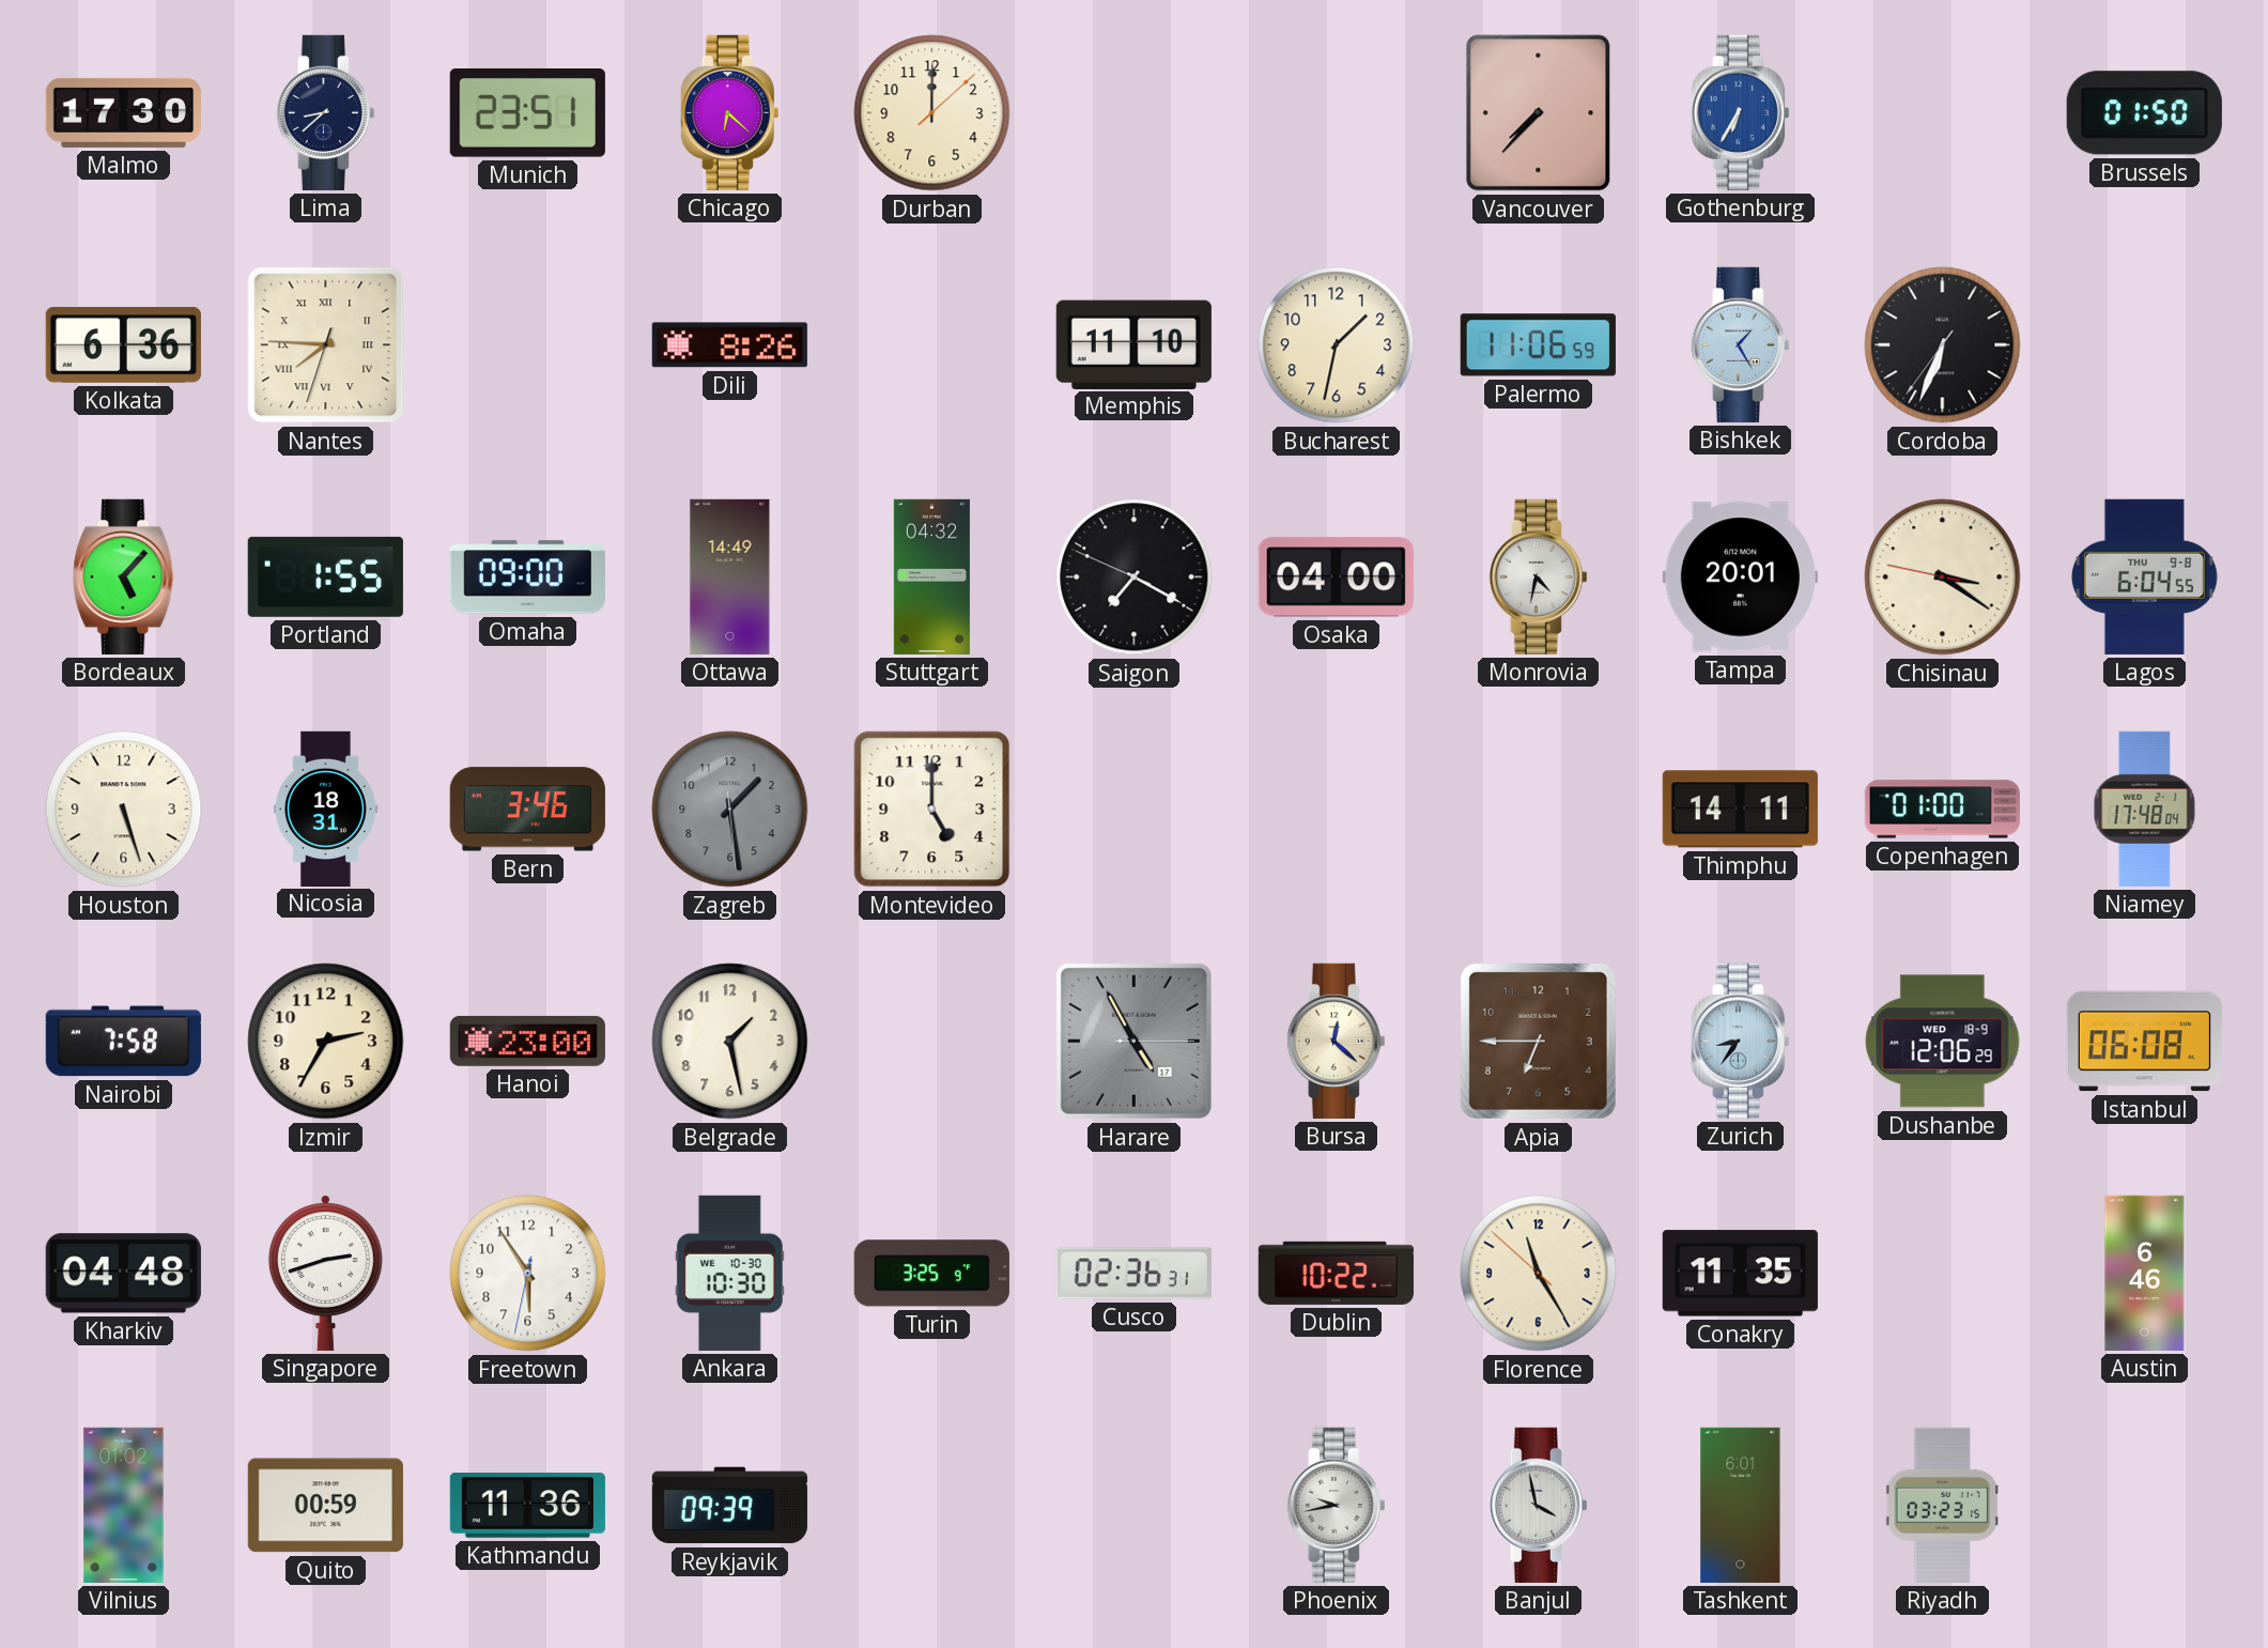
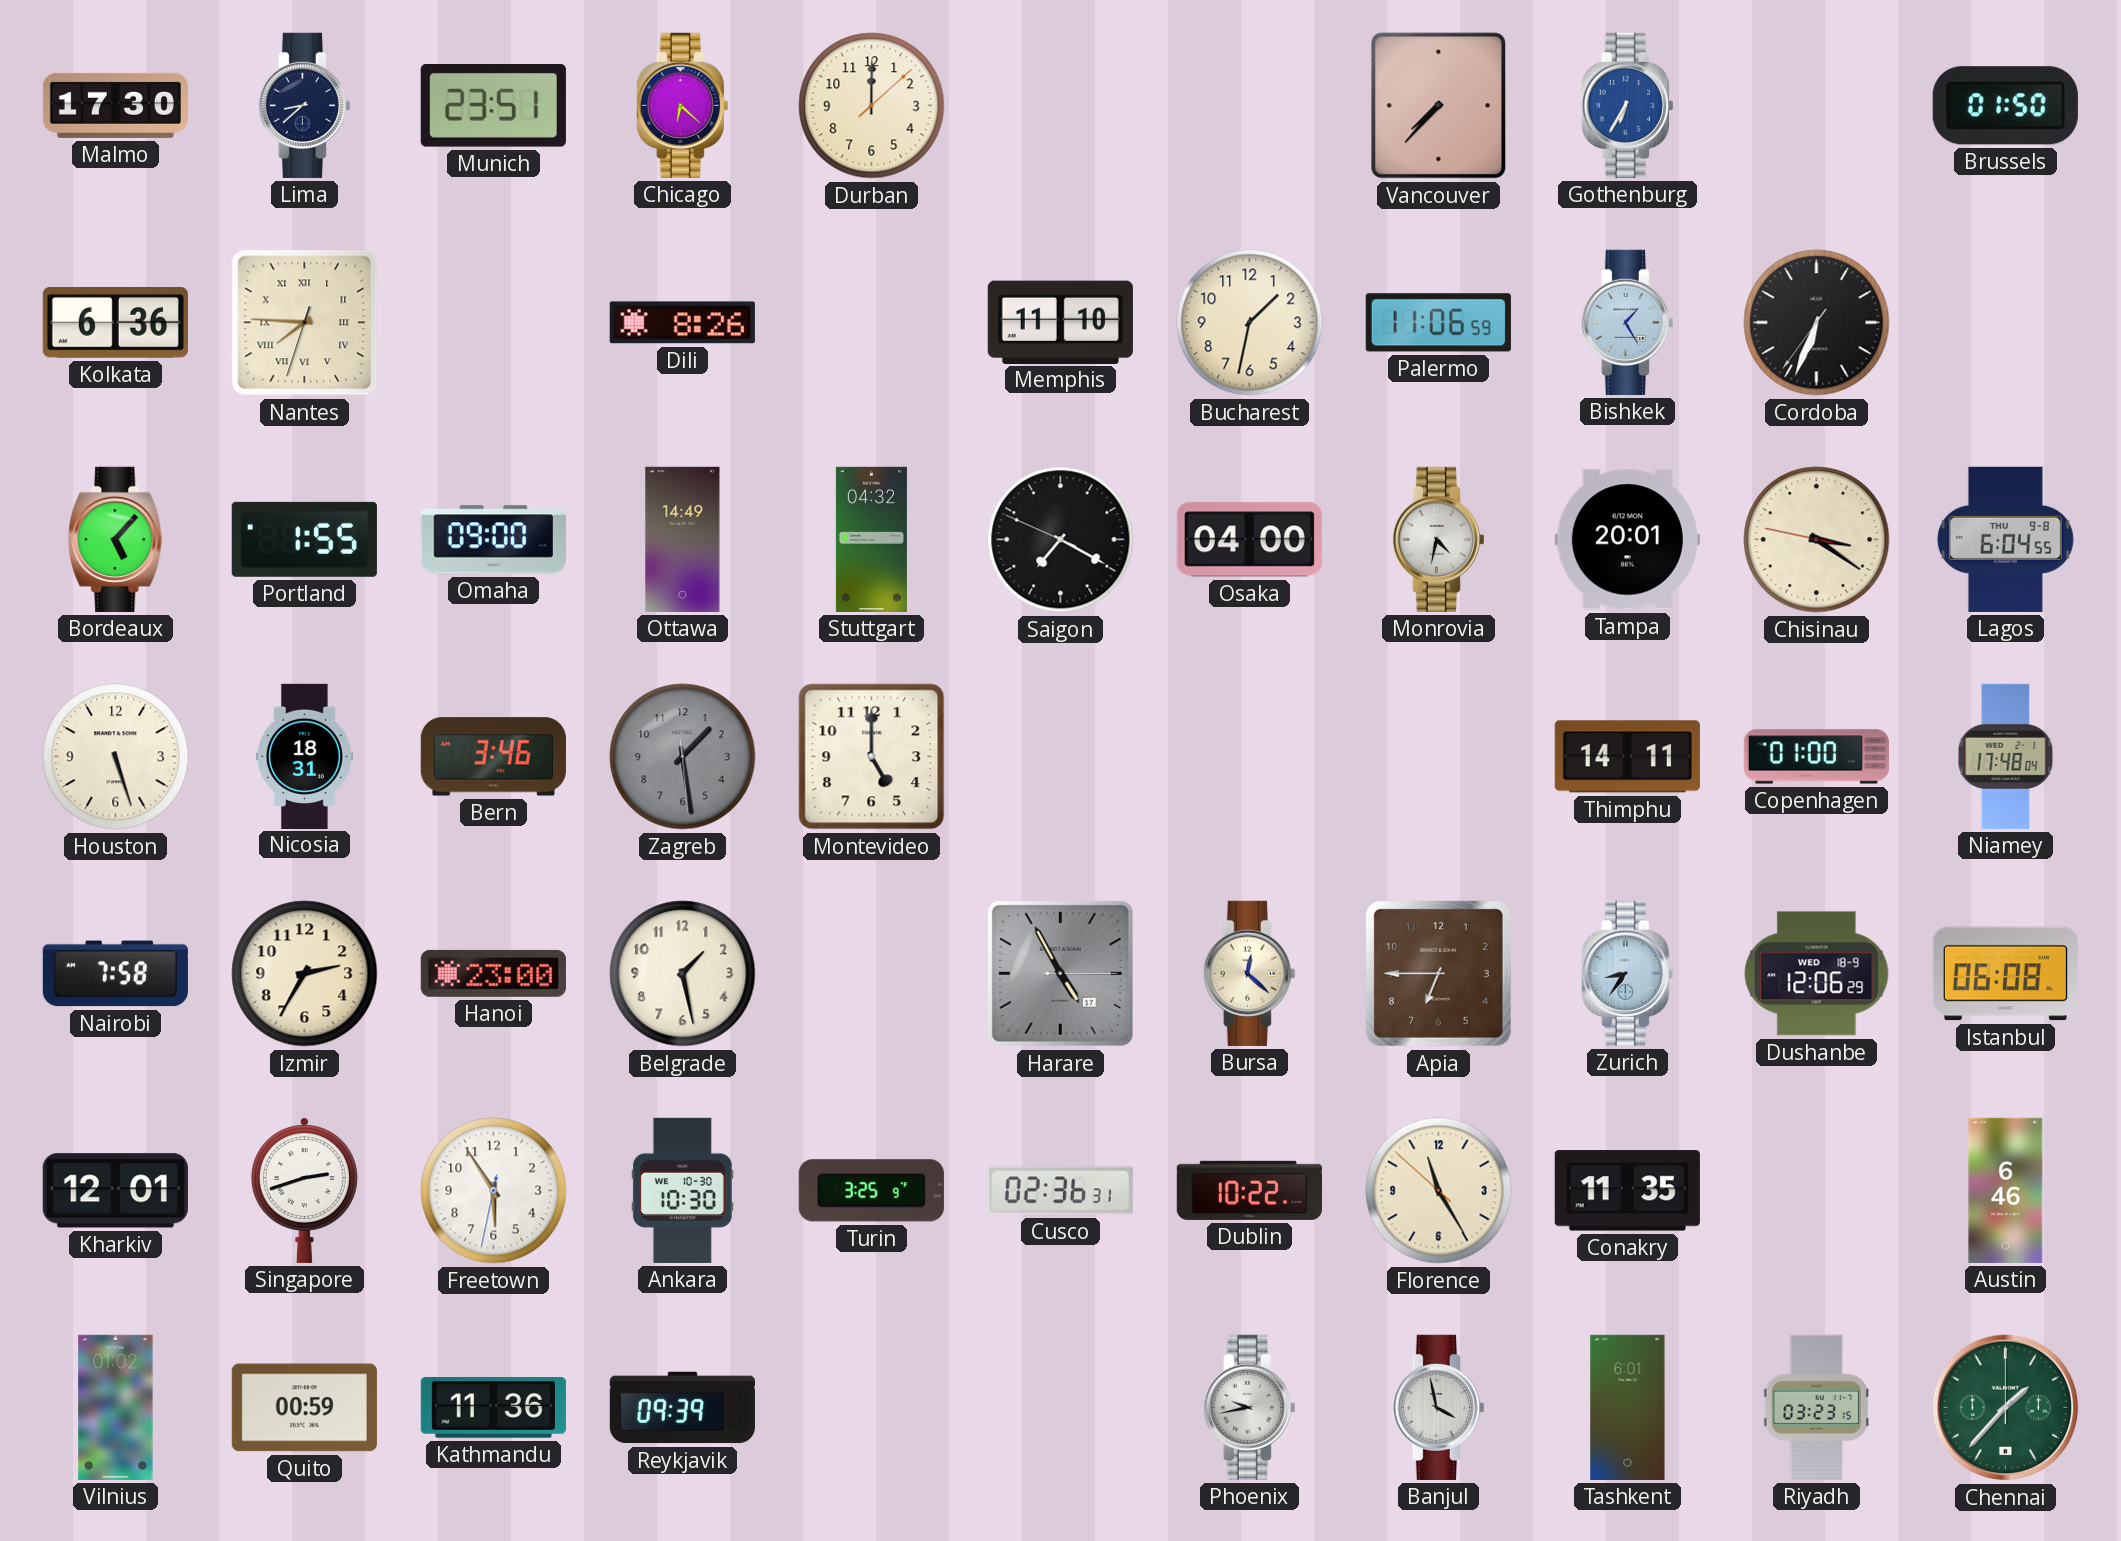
Kharkiv: 04:48 -> 12:01 (115, 1191)
Chennai: none -> 1:37 (2006, 1408)
